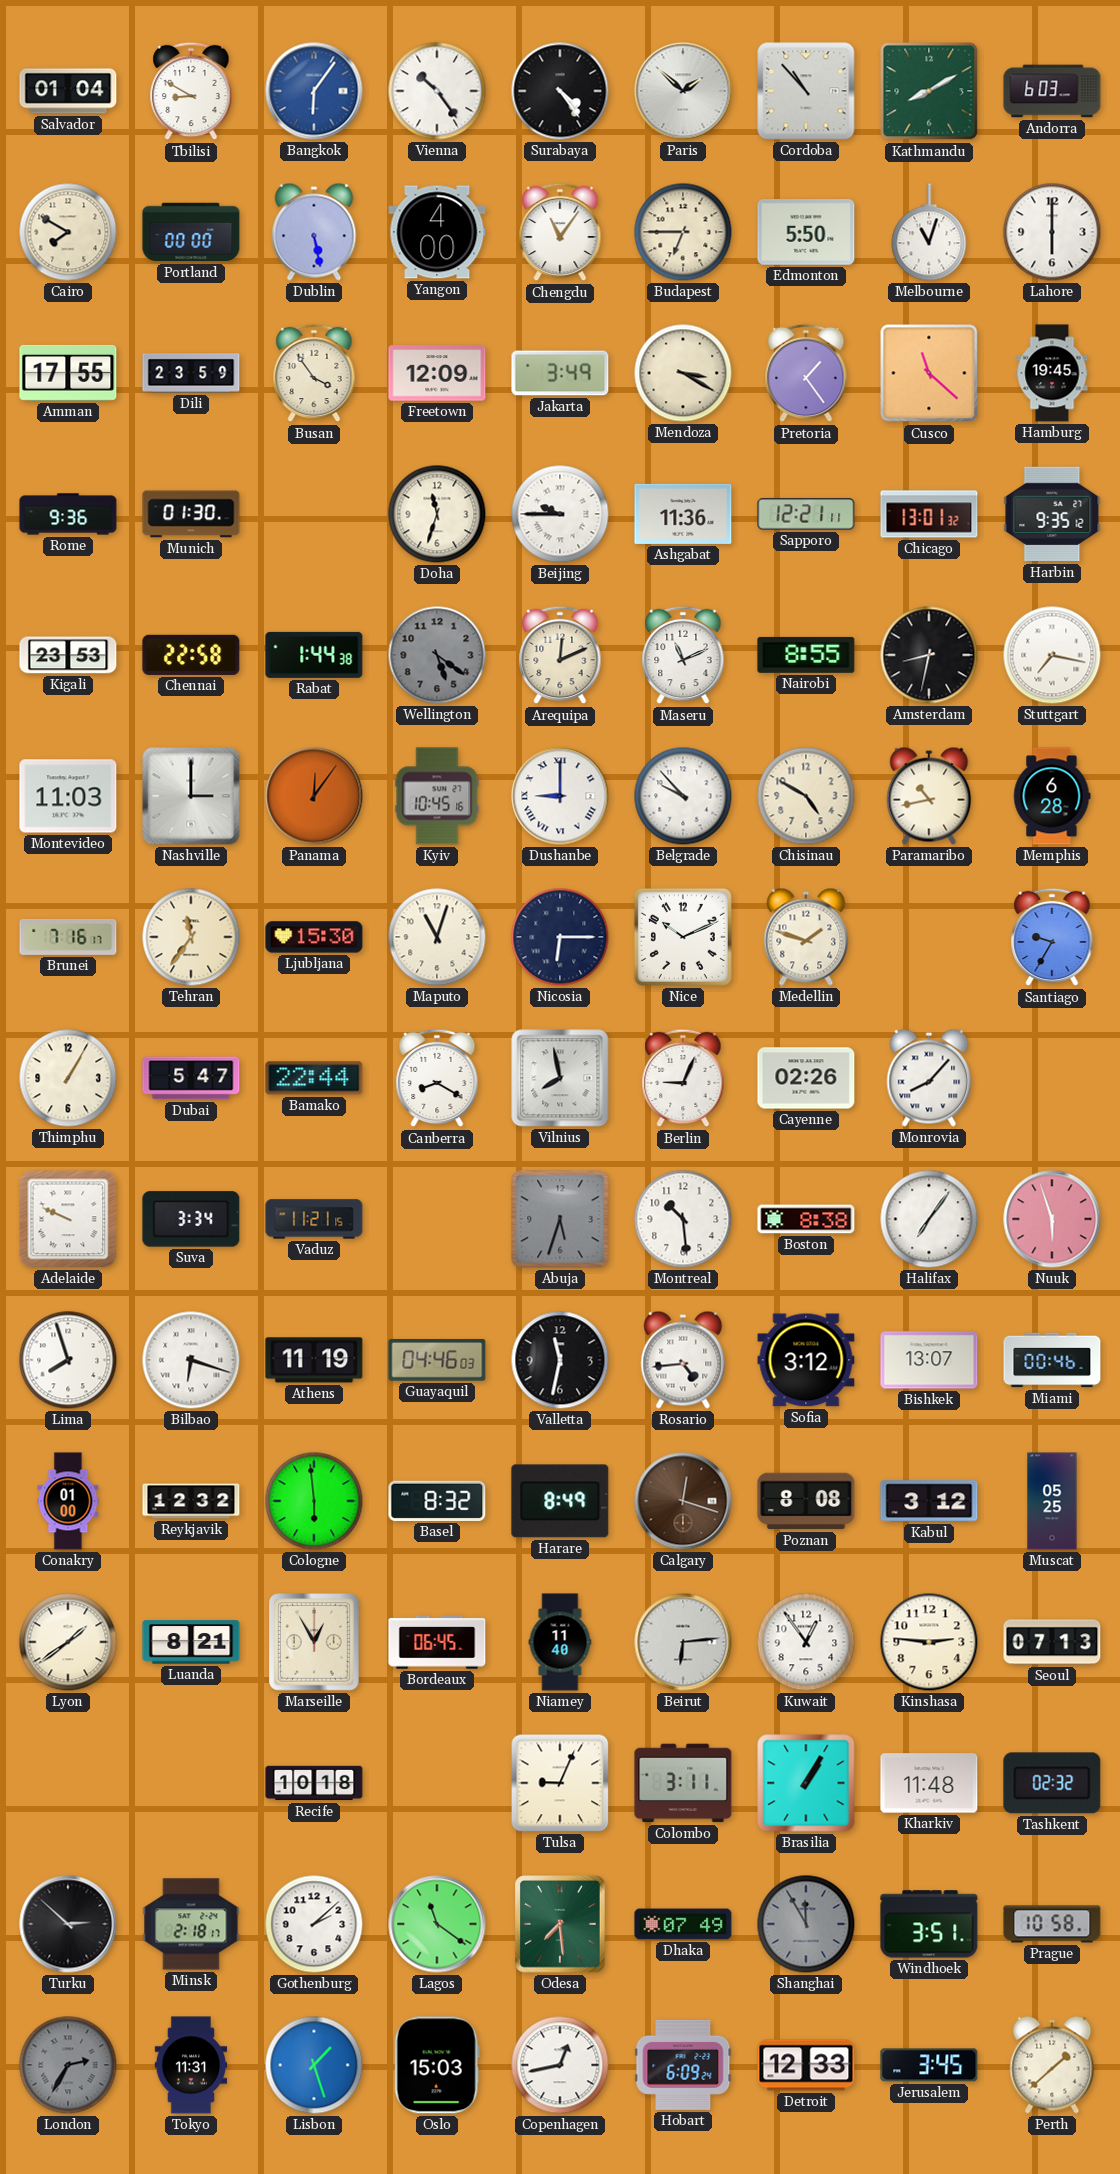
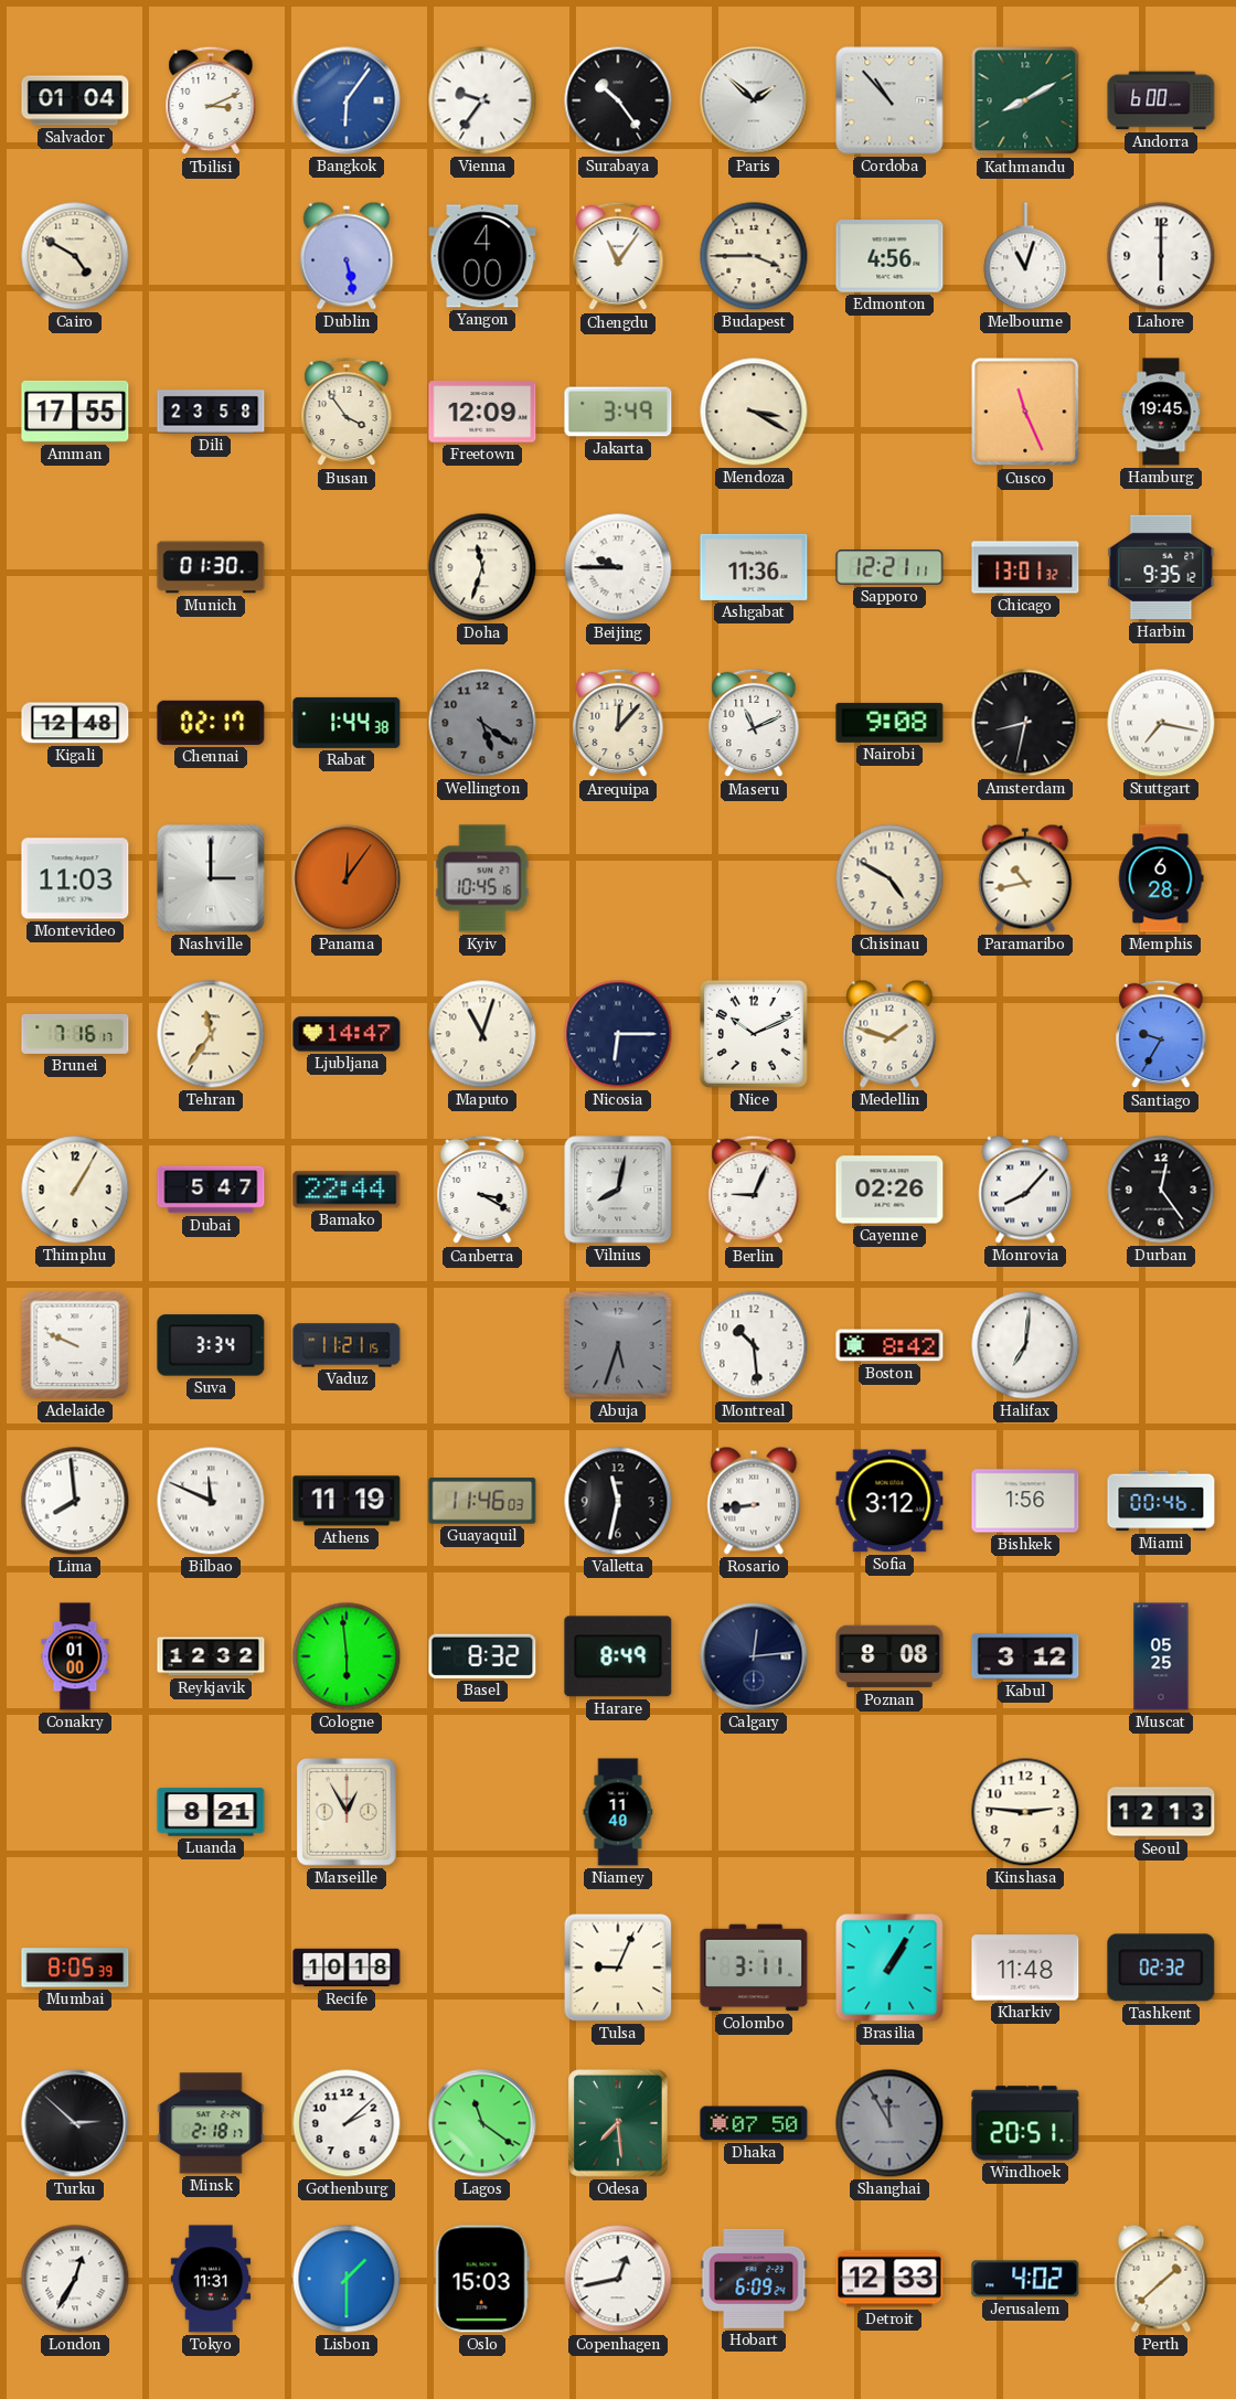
Tbilisi: 8:50 -> 3:11 (211, 100)
Vienna: 10:24 -> 9:36 (482, 100)
Surabaya: 4:24 -> 10:24 (618, 100)
Andorra: 6:03 -> 6:00 (1161, 100)
Cairo: 7:50 -> 4:50 (75, 256)
Portland: 00:00 -> none (191, 232)
Budapest: 6:45 -> 3:45 (754, 256)
Edmonton: 5:50 -> 4:56 (889, 256)
Dili: 23:59 -> 23:58 (211, 412)
Pretoria: 1:24 -> none (806, 373)
Cusco: 11:22 -> 11:26 (1025, 412)
Rome: 9:36 -> none (68, 514)
Kigali: 23:53 -> 12:48 (75, 723)
Chennai: 22:58 -> 02:17 (211, 723)
Arequipa: 12:11 -> 12:07 (618, 723)
Nairobi: 8:55 -> 9:08 (889, 723)
Dushanbe: 9:00 -> none (560, 796)
Belgrade: 9:53 -> none (683, 796)
Ljubljana: 15:30 -> 14:47 (347, 1034)
Canberra: 8:20 -> 3:20 (482, 1190)
Vilnius: 7:58 -> 8:02 (618, 1190)
Durban: none -> 12:24 (1161, 1190)
Boston: 8:38 -> 8:42 (889, 1345)
Halifax: 7:06 -> 7:01 (1025, 1345)
Nuuk: 5:57 -> none (1052, 1219)
Lima: 7:57 -> 7:59 (75, 1501)
Bilbao: 6:18 -> 11:49 (211, 1501)
Guayaquil: 04:46 -> 11:46 (482, 1501)
Rosario: 4:44 -> 8:44 (754, 1501)
Bishkek: 13:07 -> 1:56 (1025, 1501)
Calgary: 12:18 -> 12:14 (754, 1656)
Calgary dial: brown -> navy (754, 1656)
Lyon: 1:39 -> none (68, 1642)
Bordeaux: 06:45 -> none (437, 1642)
Beirut: 6:14 -> none (683, 1642)
Kuwait: 12:54 -> none (806, 1642)
Seoul: 07:13 -> 12:13 (1161, 1812)
Mumbai: none -> 8:05 (75, 1968)
Dhaka: 07:49 -> 07:50 (754, 2123)
Windhoek: 3:51 -> 20:51 (1025, 2123)
Prague: 10:58 -> none (1052, 1924)
London: 2:35 -> 12:35 (75, 2279)
London dial: grey -> white (75, 2279)
Lisbon: 1:27 -> 1:30 (347, 2279)
Jerusalem: 3:45 -> 4:02 (1025, 2279)
